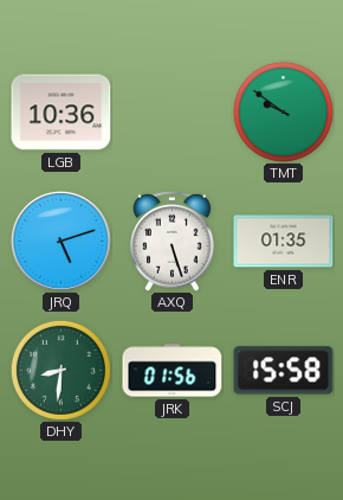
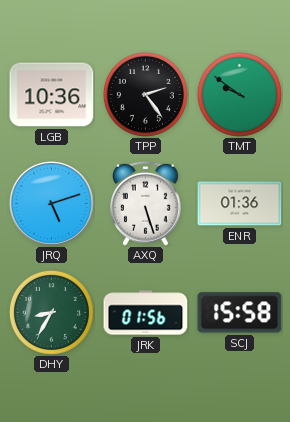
TPP: none -> 2:24 (145, 94)
ENR: 01:35 -> 01:36 (240, 204)
DHY: 8:31 -> 8:35 (51, 312)
